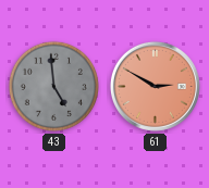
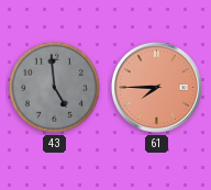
61: 2:50 -> 7:45 (156, 87)
